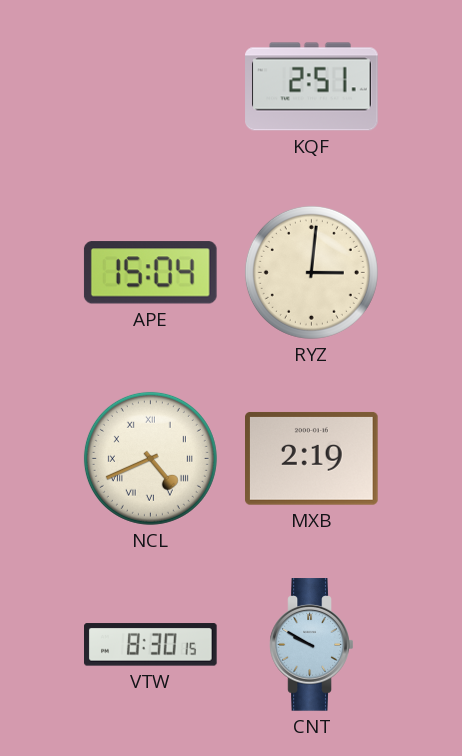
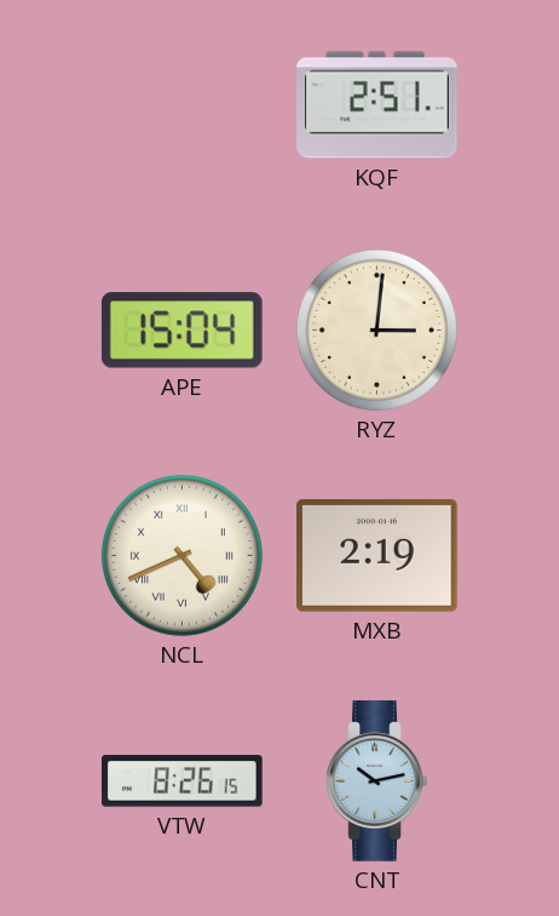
VTW: 8:30 -> 8:26 (183, 782)
CNT: 9:50 -> 10:13 (378, 782)
